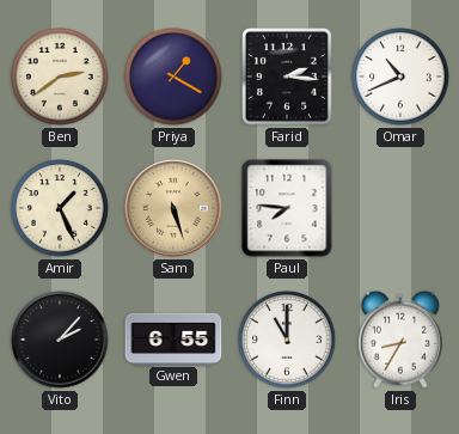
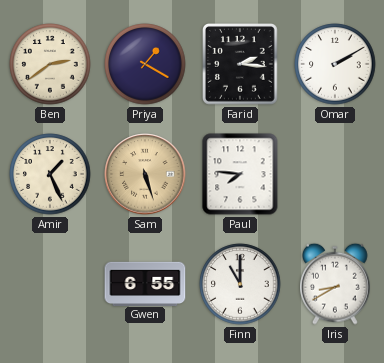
Omar: 10:41 -> 2:10 (335, 64)
Vito: 2:07 -> none (60, 340)
Iris: 8:35 -> 8:40 (335, 284)
